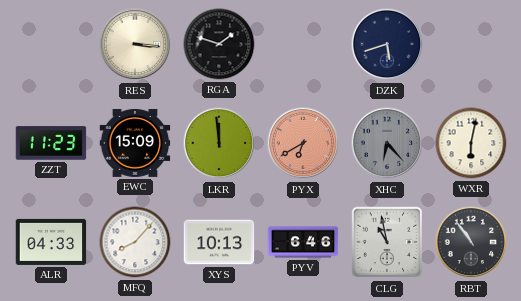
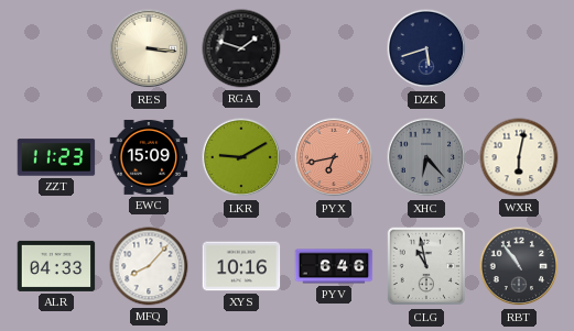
LKR: 11:59 -> 9:10 (241, 157)
PYX: 6:40 -> 6:43 (334, 157)
XYS: 10:13 -> 10:16 (241, 266)
